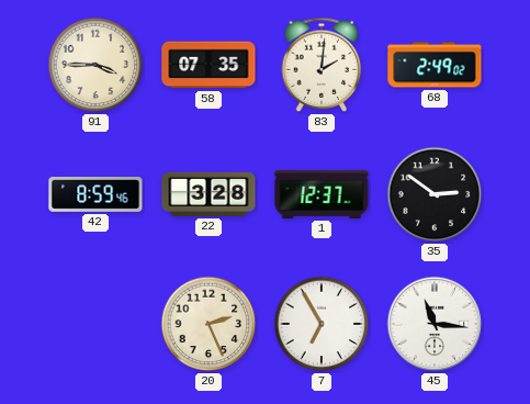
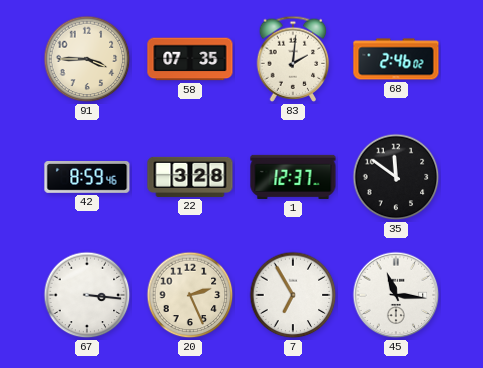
68: 2:49 -> 2:46 (396, 59)
35: 2:51 -> 11:51 (396, 177)
67: none -> 3:16 (87, 295)
